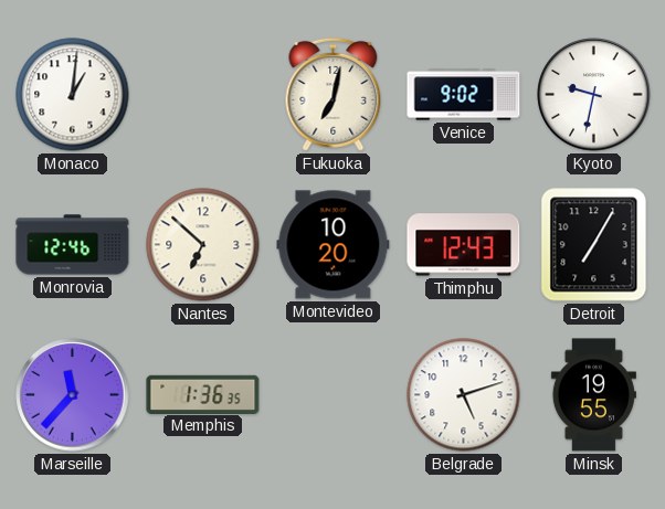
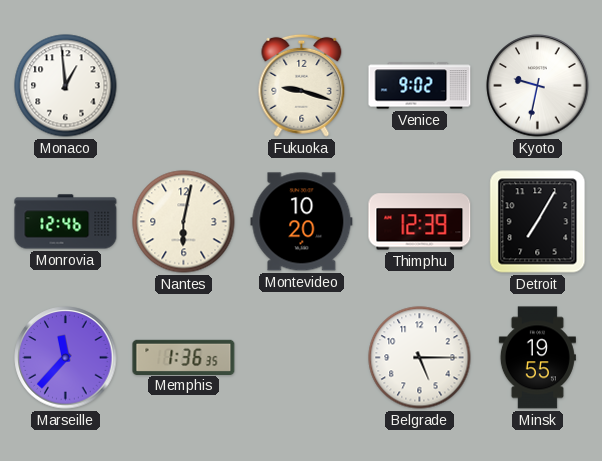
Monaco: 1:01 -> 12:59 (66, 86)
Fukuoka: 7:02 -> 9:18 (302, 85)
Nantes: 6:52 -> 6:02 (184, 222)
Thimphu: 12:43 -> 12:39 (420, 222)
Belgrade: 5:12 -> 5:15 (420, 358)
